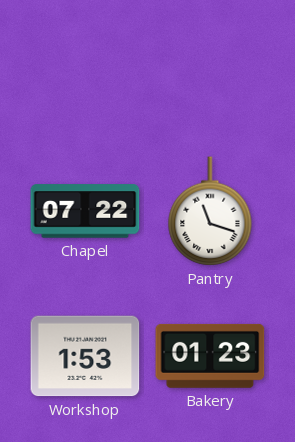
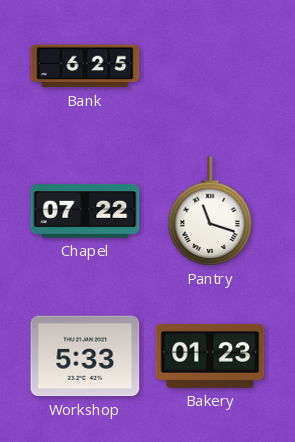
Bank: none -> 6:25 (85, 66)
Workshop: 1:53 -> 5:33 (85, 356)
